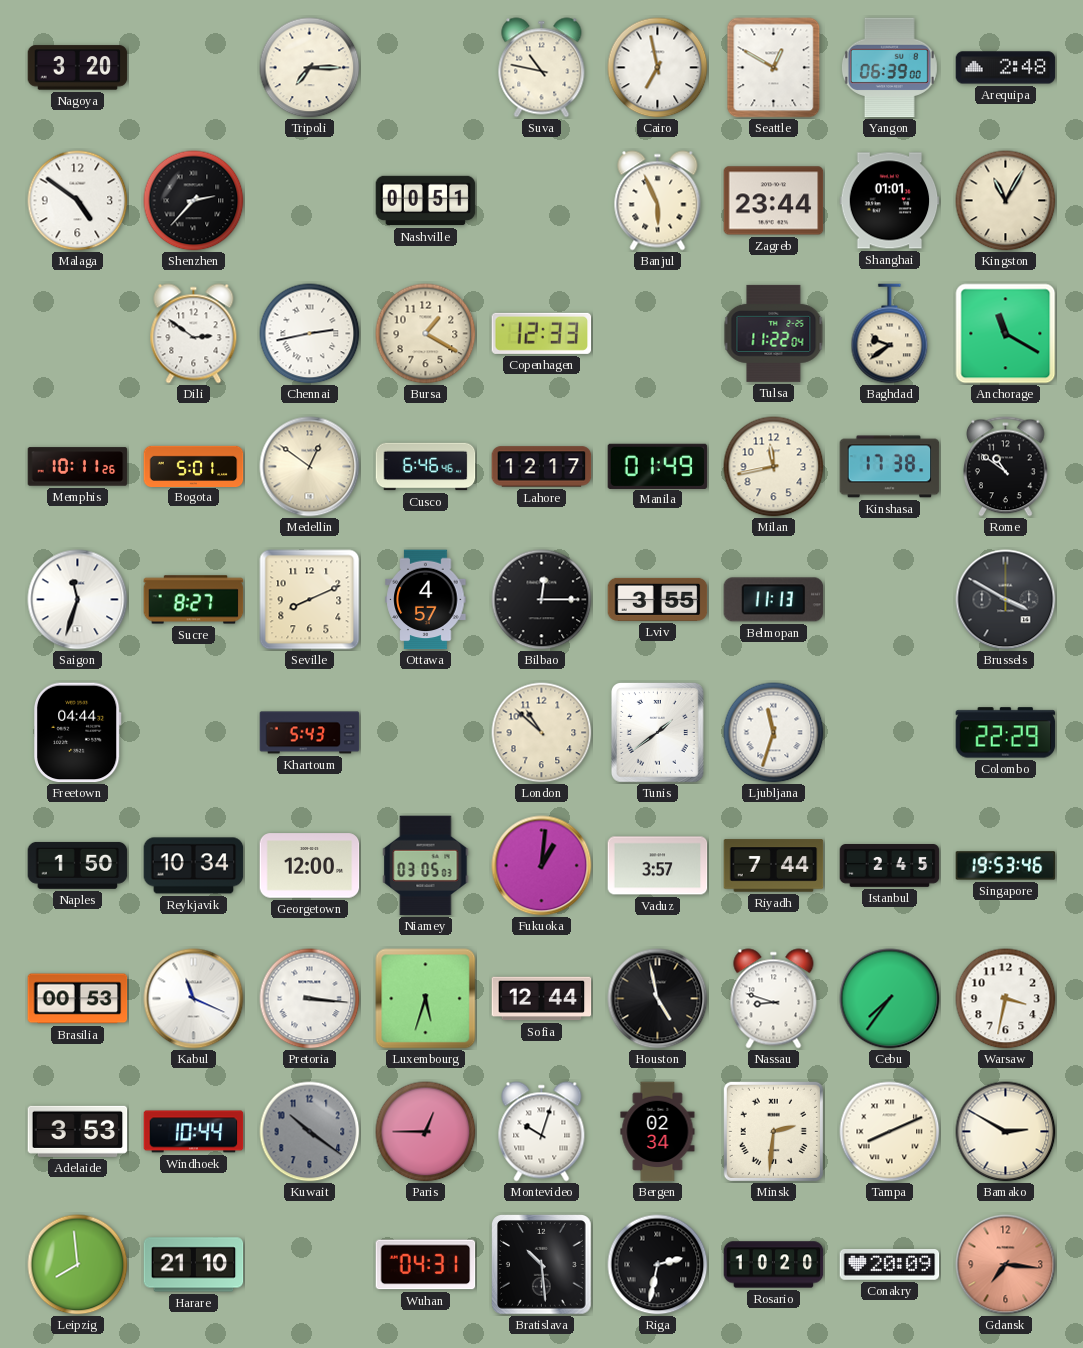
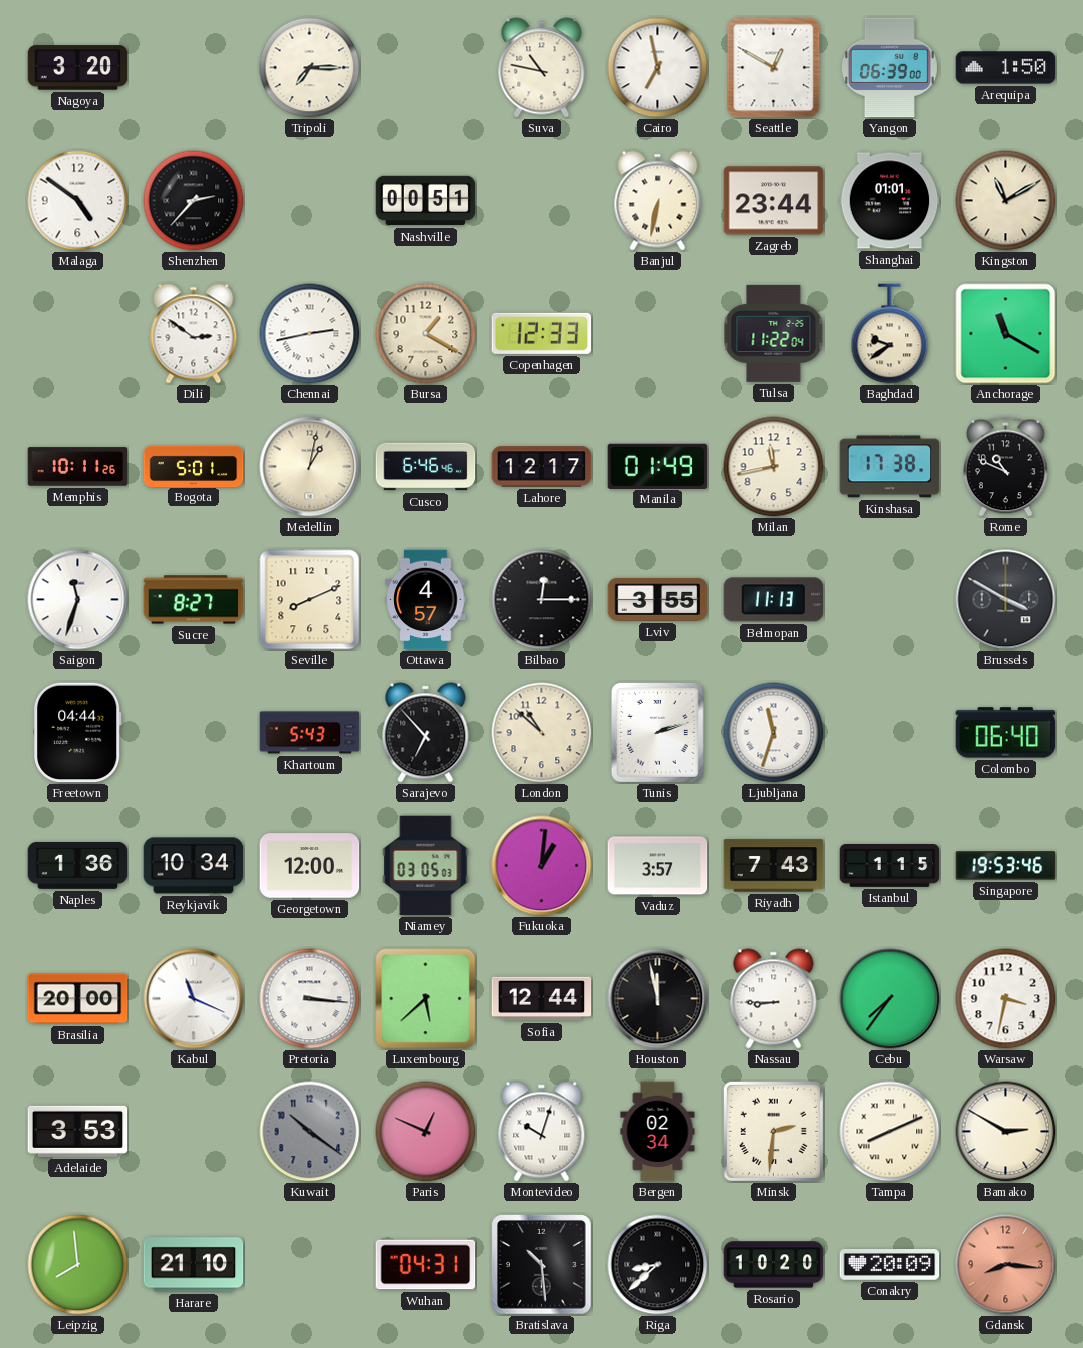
Arequipa: 2:48 -> 1:50 (1006, 68)
Banjul: 5:56 -> 6:32 (658, 201)
Kingston: 11:05 -> 11:10 (1006, 201)
Medellin: 12:51 -> 1:02 (310, 467)
Rome: 10:51 -> 10:49 (1006, 467)
Sarajevo: none -> 6:53 (426, 733)
Tunis: 1:39 -> 2:12 (658, 733)
Colombo: 22:29 -> 06:40 (1006, 733)
Naples: 1:50 -> 1:36 (78, 865)
Riyadh: 7:44 -> 7:43 (774, 866)
Istanbul: 2:45 -> 1:15 (890, 866)
Brasilia: 00:53 -> 20:00 (78, 999)
Luxembourg: 5:33 -> 5:38 (426, 999)
Houston: 4:58 -> 11:58 (658, 999)
Nassau: 8:48 -> 8:45 (774, 999)
Windhoek: 10:44 -> none (194, 1132)
Paris: 12:45 -> 12:49 (426, 1132)
Riga: 2:32 -> 8:38 (658, 1265)
Gdansk: 7:16 -> 8:16 (1006, 1265)
